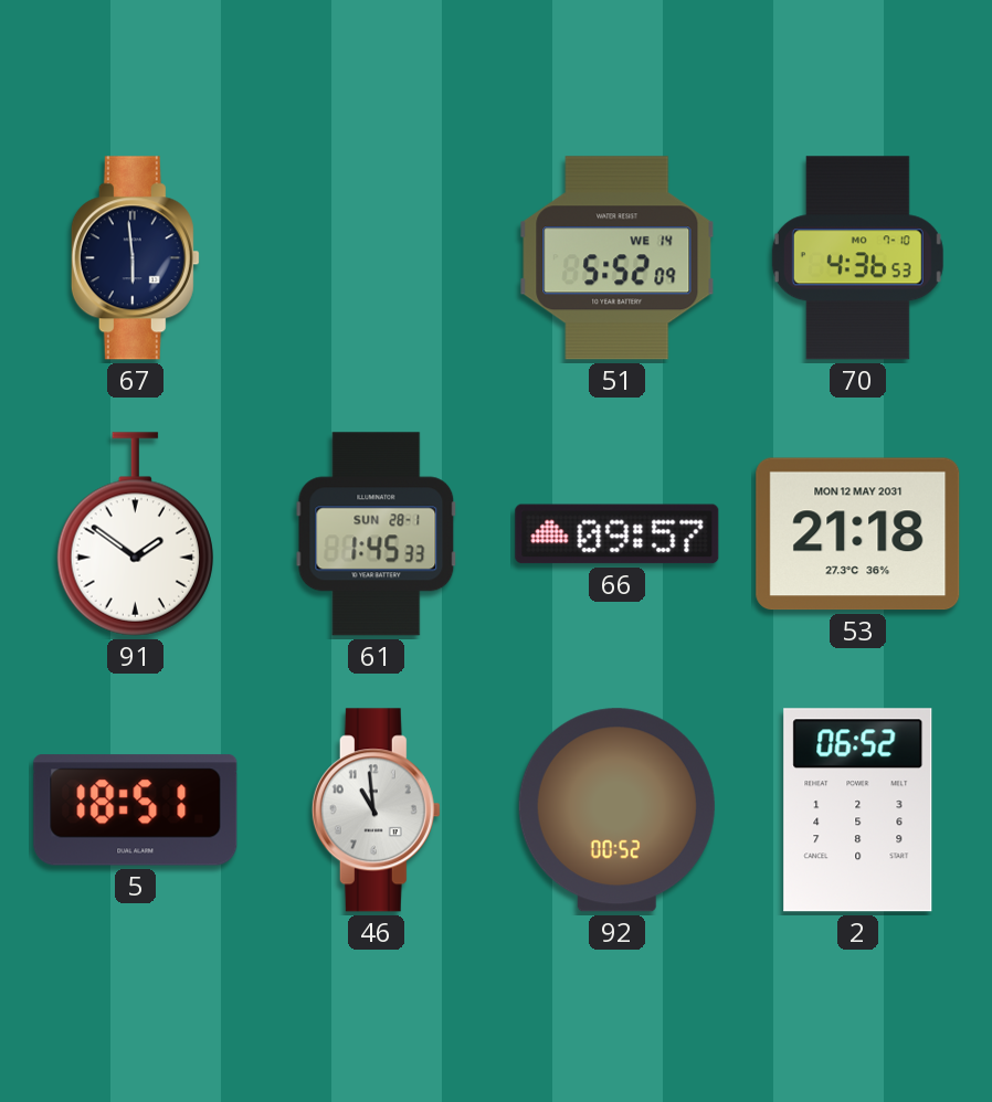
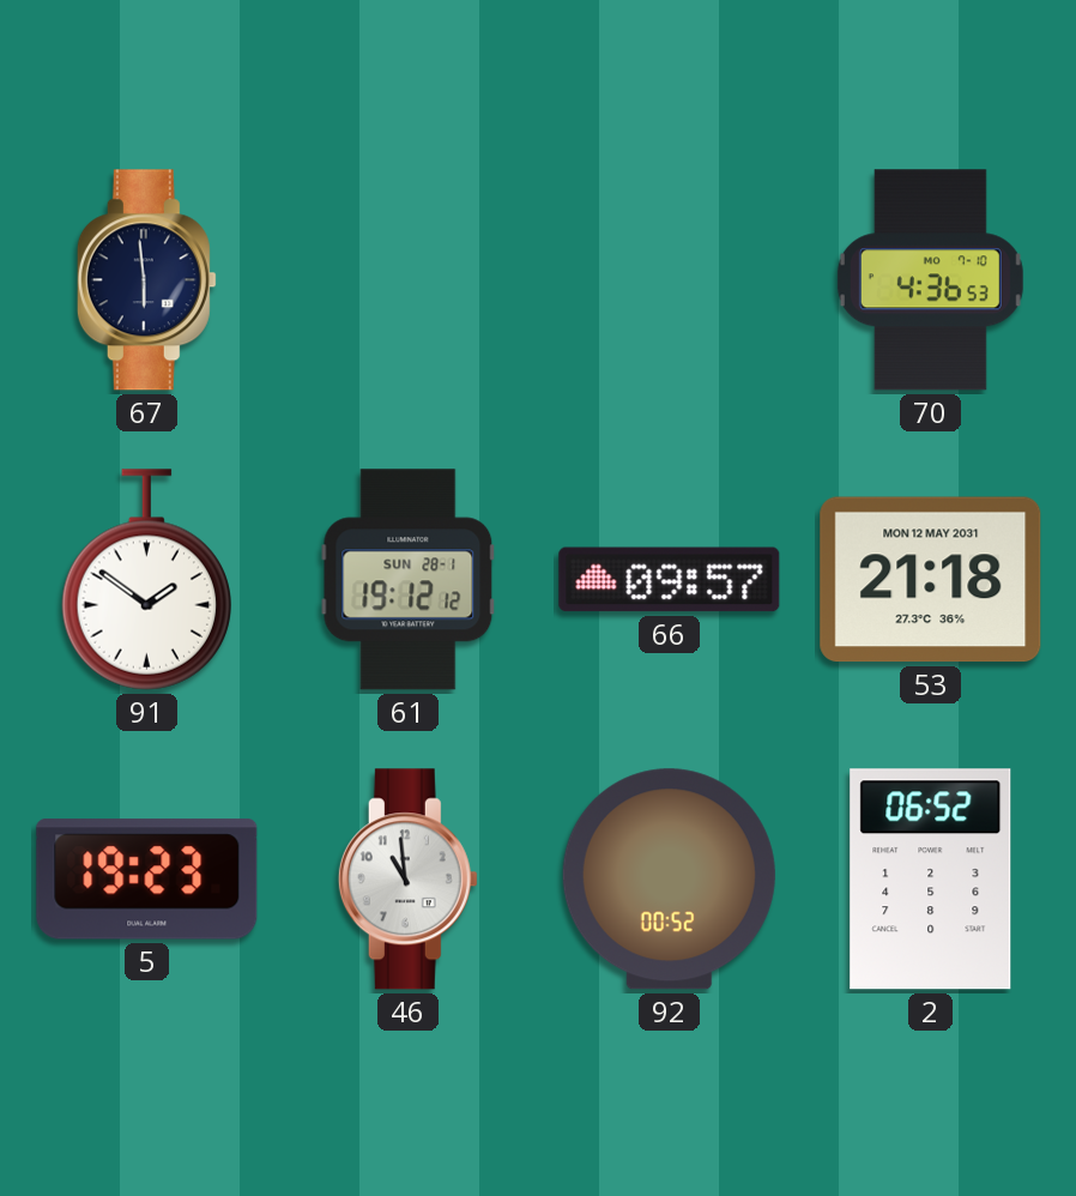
51: 5:52 -> none (618, 258)
61: 1:45 -> 19:12 (409, 580)
5: 18:51 -> 19:23 (147, 880)
